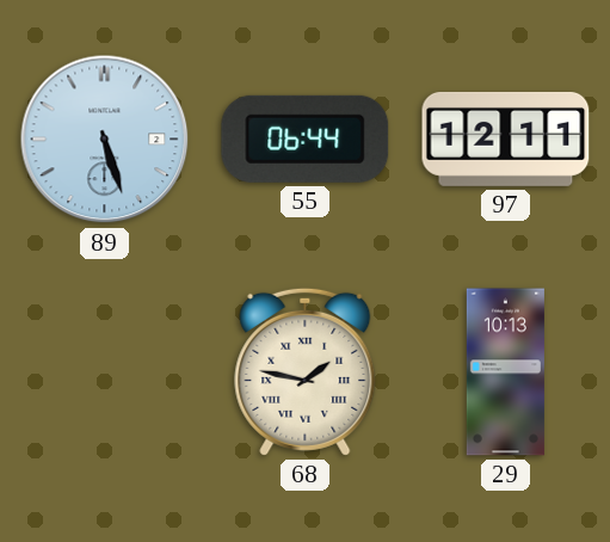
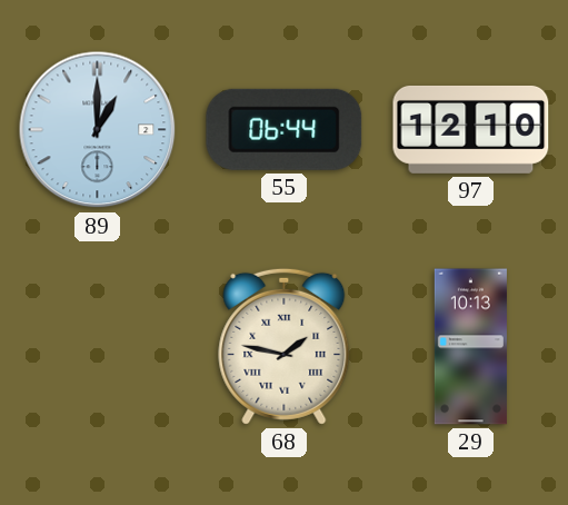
89: 5:27 -> 1:00 (98, 130)
97: 12:11 -> 12:10 (471, 129)
